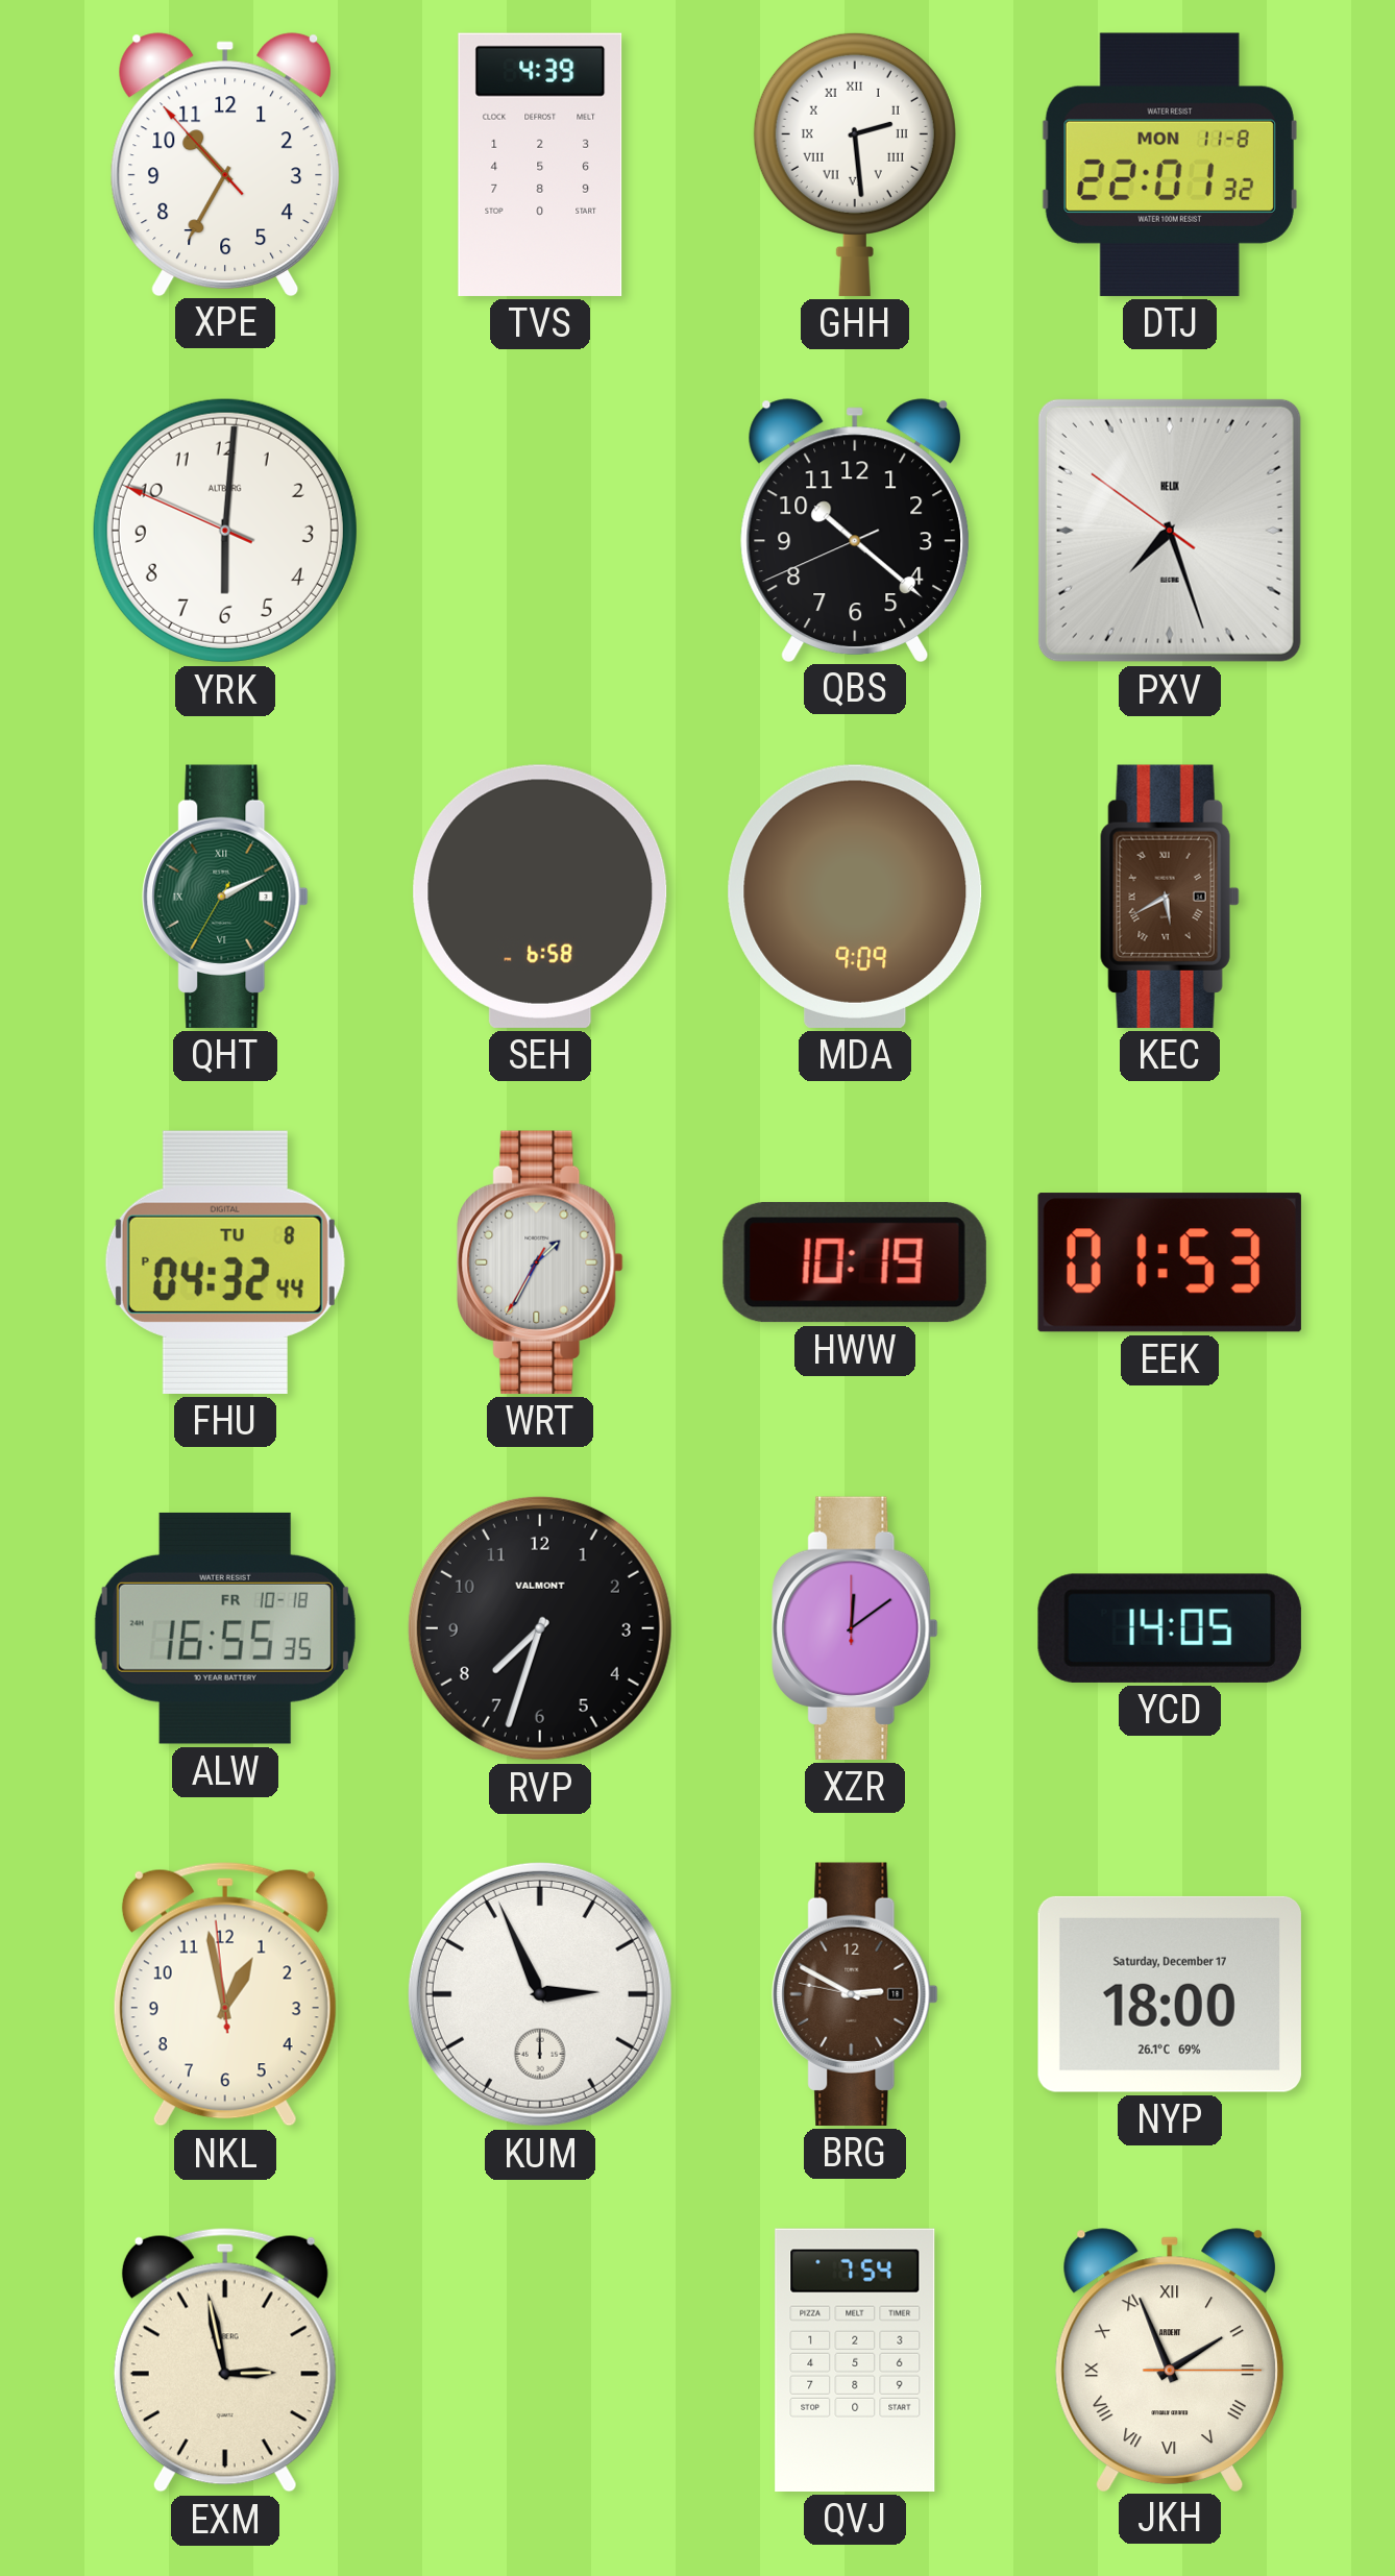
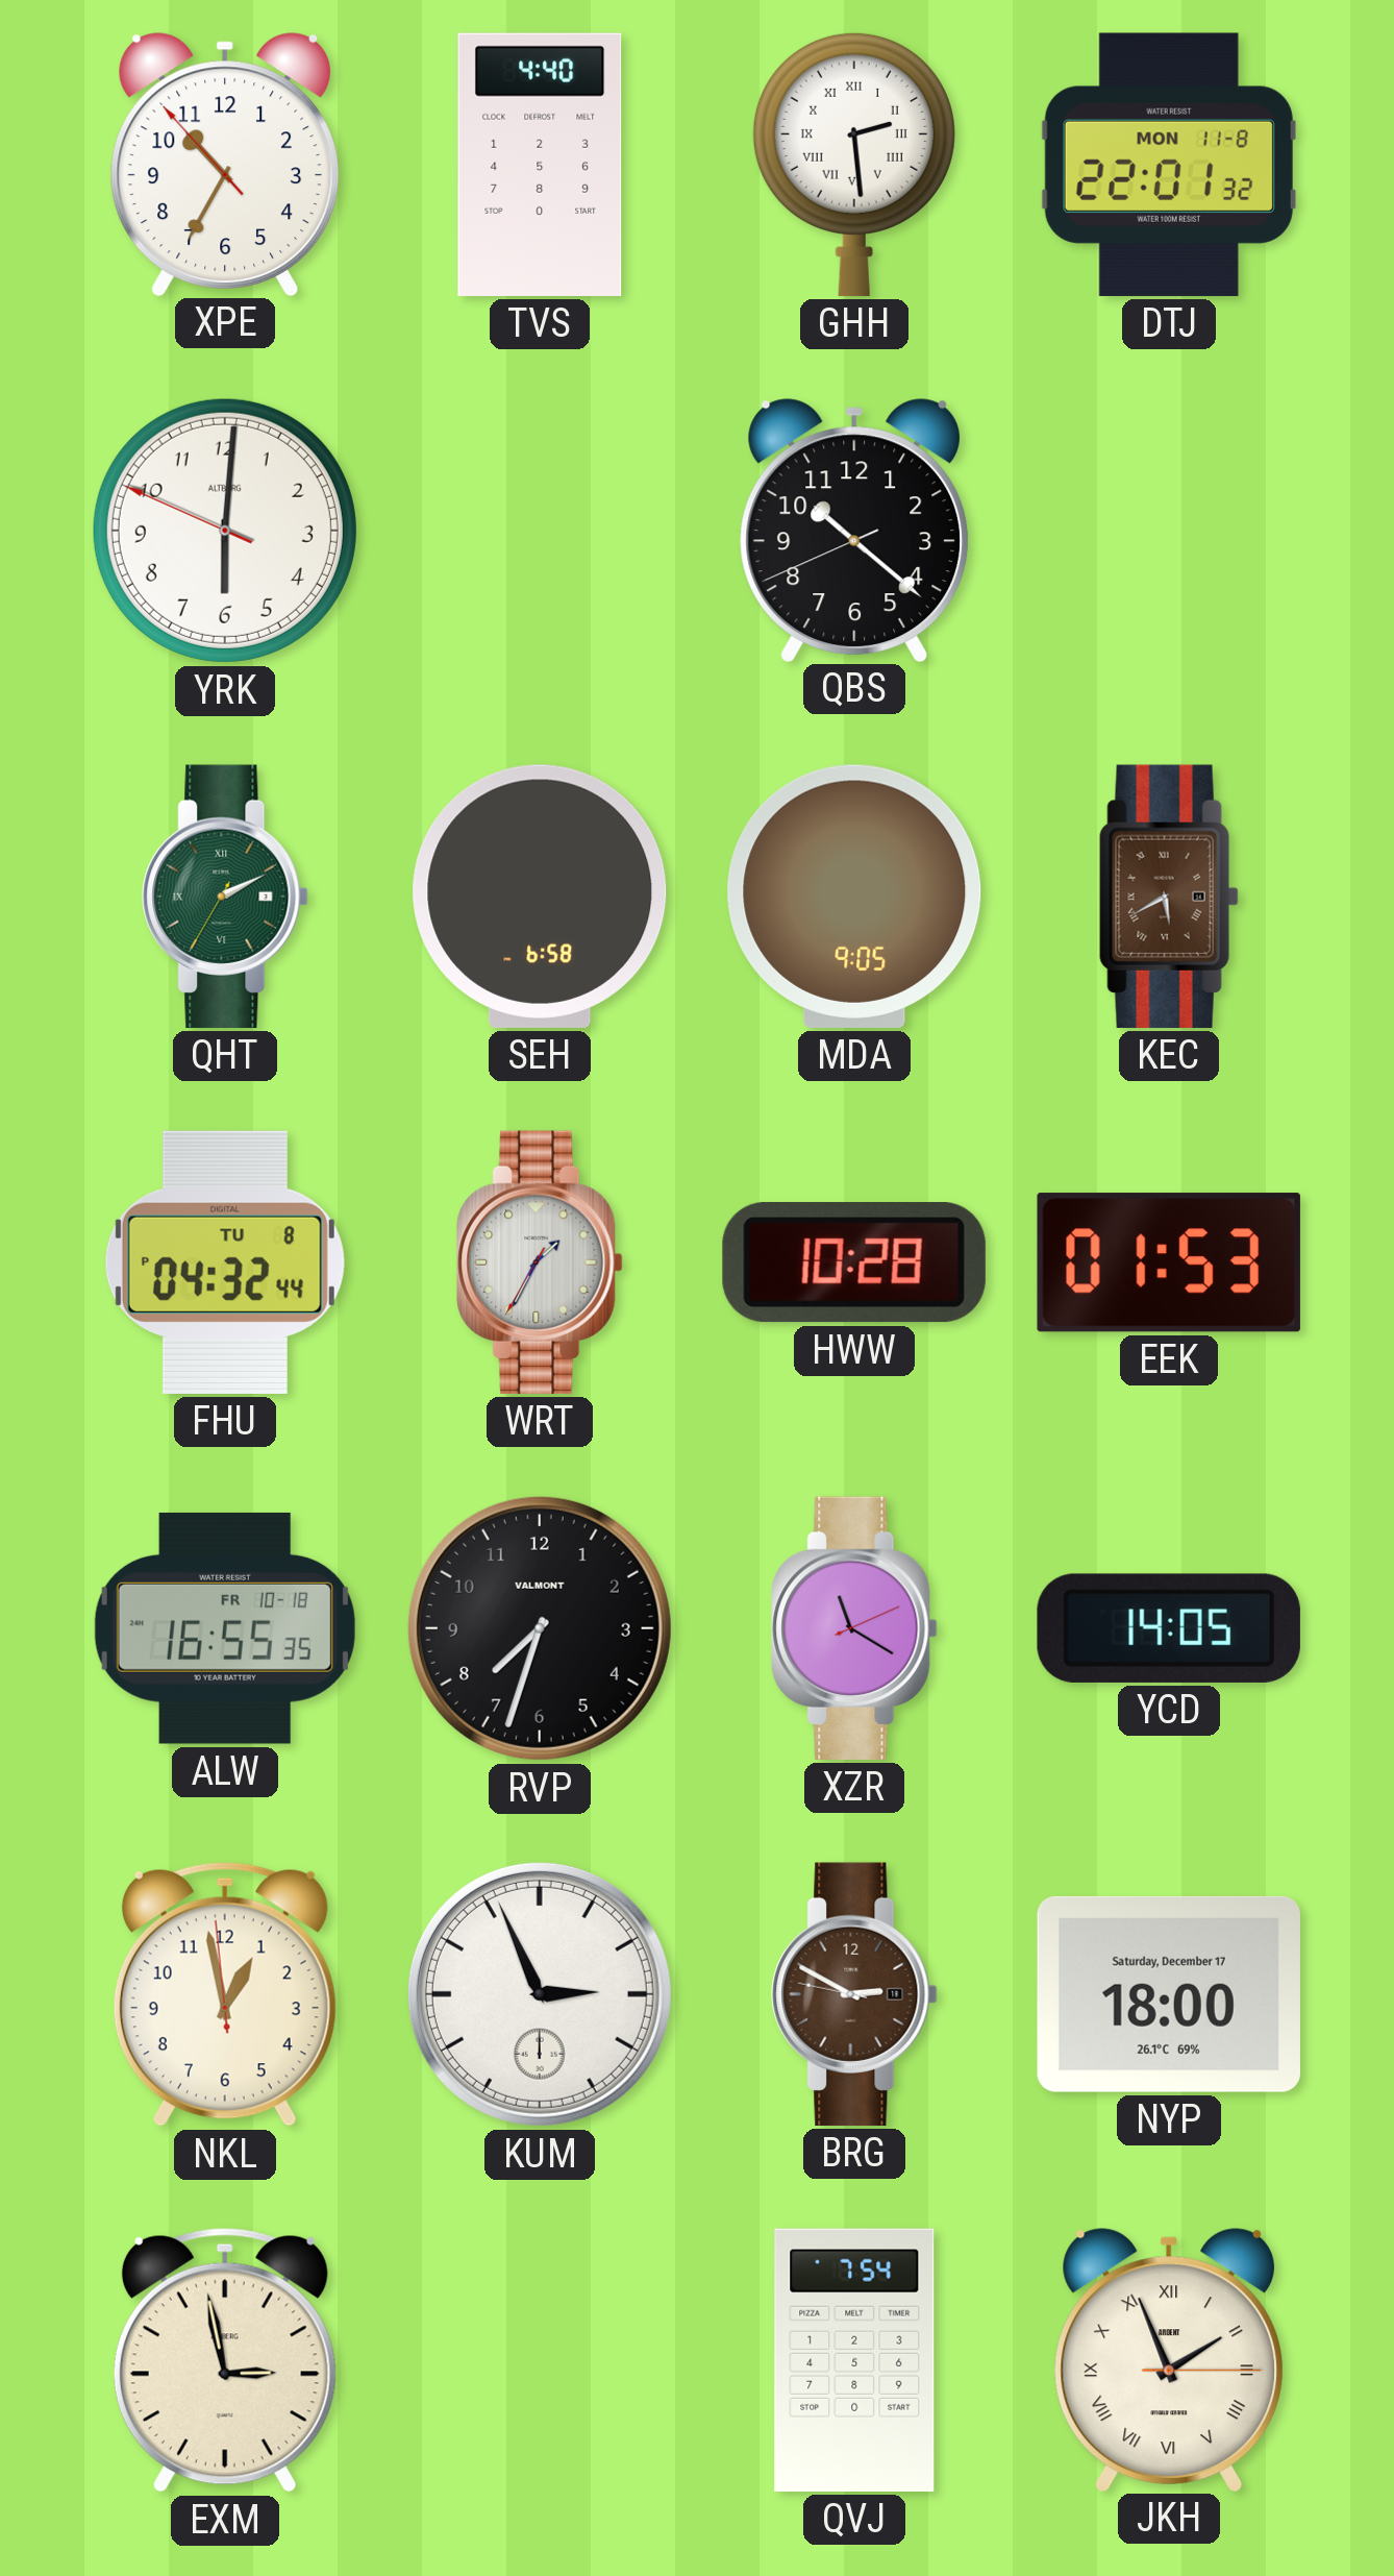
TVS: 4:39 -> 4:40 (540, 165)
PXV: 7:26 -> none (1170, 531)
MDA: 9:09 -> 9:05 (854, 897)
HWW: 10:19 -> 10:28 (854, 1262)
XZR: 12:09 -> 11:20 (854, 1628)
